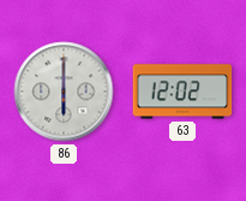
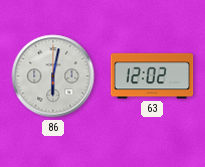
86: 6:00 -> 6:02 (53, 76)
